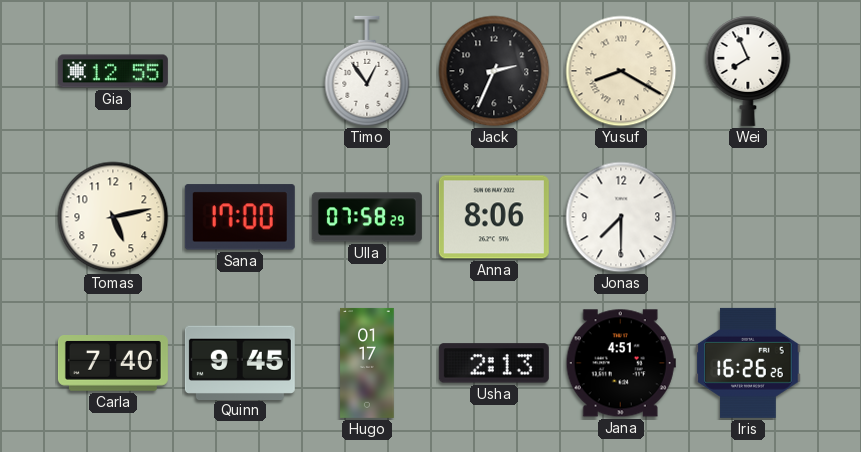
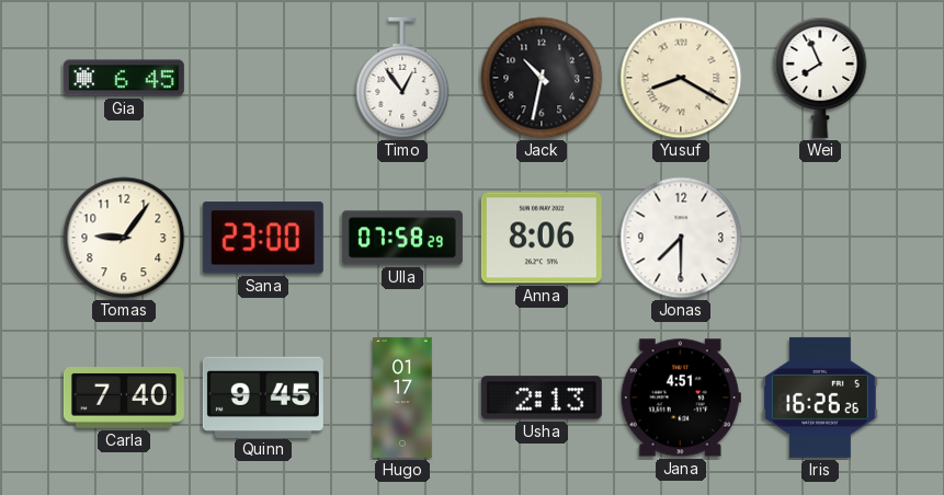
Gia: 12:55 -> 6:45 (124, 78)
Jack: 2:34 -> 10:32 (542, 78)
Tomas: 5:13 -> 9:06 (124, 238)
Sana: 17:00 -> 23:00 (263, 238)
